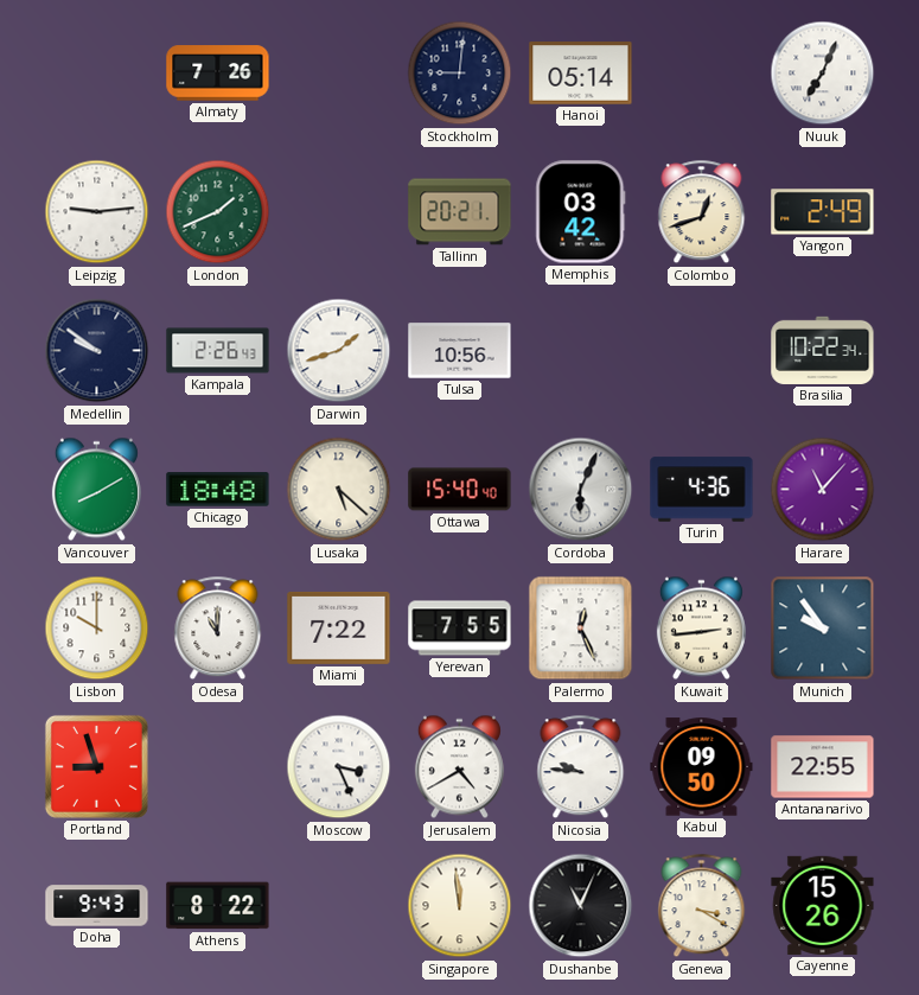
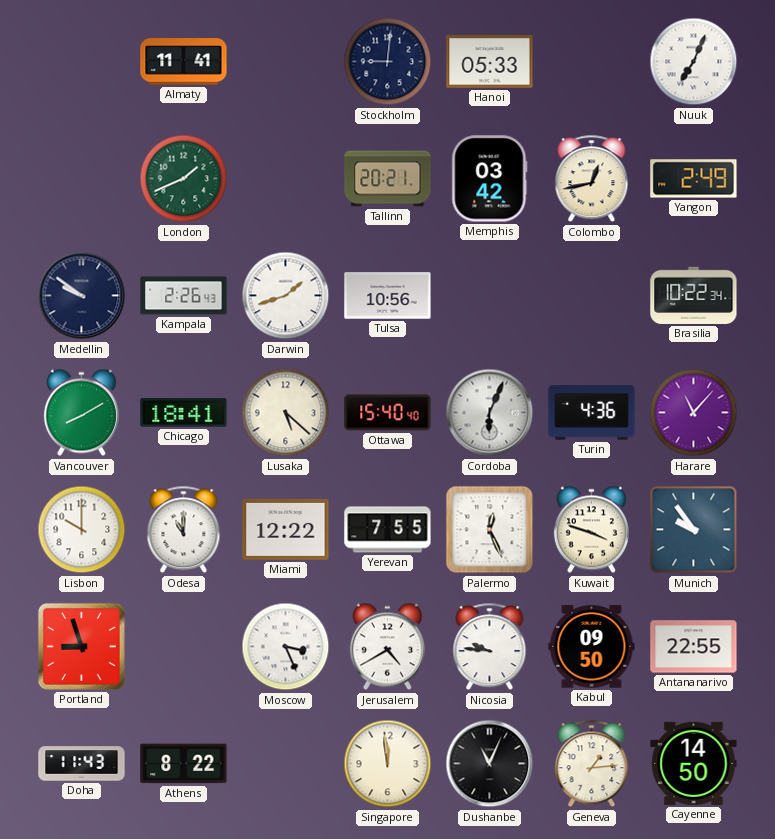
Almaty: 7:26 -> 11:41 (184, 62)
Hanoi: 05:14 -> 05:33 (490, 62)
Leipzig: 9:14 -> none (97, 212)
Colombo: 12:42 -> 12:43 (592, 179)
Chicago: 18:48 -> 18:41 (184, 413)
Miami: 7:22 -> 12:22 (286, 529)
Kuwait: 2:44 -> 3:48 (591, 530)
Doha: 9:43 -> 11:43 (82, 764)
Geneva: 3:20 -> 1:14 (592, 764)
Cayenne: 15:26 -> 14:50 (694, 763)
